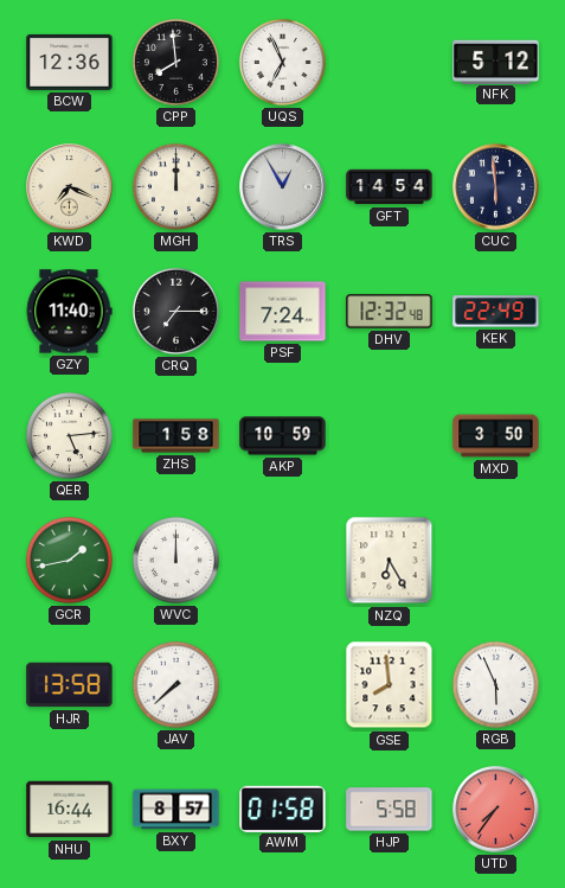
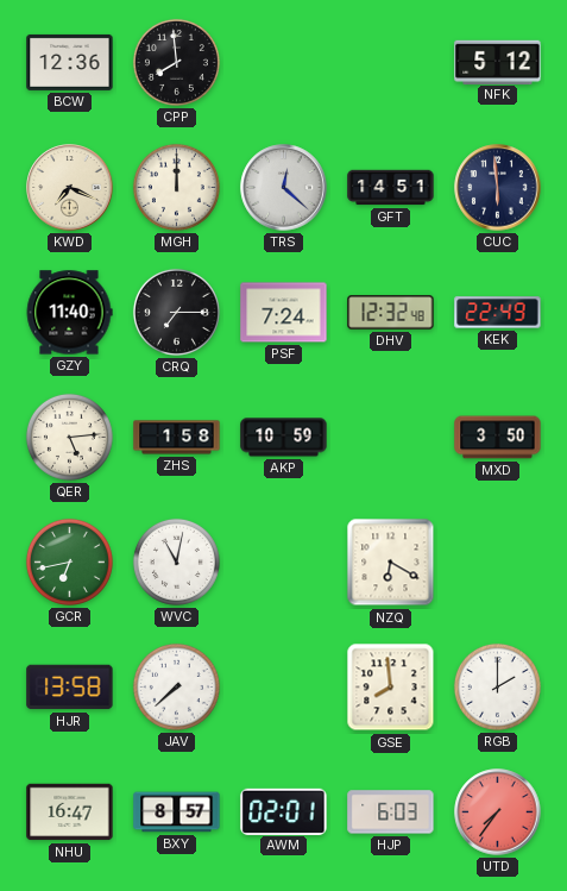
UQS: 6:56 -> none (282, 62)
TRS: 12:55 -> 12:22 (284, 188)
GFT: 14:54 -> 14:51 (391, 188)
GCR: 1:43 -> 6:43 (69, 561)
WVC: 12:00 -> 11:02 (176, 561)
NZQ: 6:25 -> 6:20 (391, 563)
RGB: 5:56 -> 2:00 (497, 686)
NHU: 16:44 -> 16:47 (70, 812)
AWM: 01:58 -> 02:01 (284, 811)
HJP: 5:58 -> 6:03 (391, 812)
